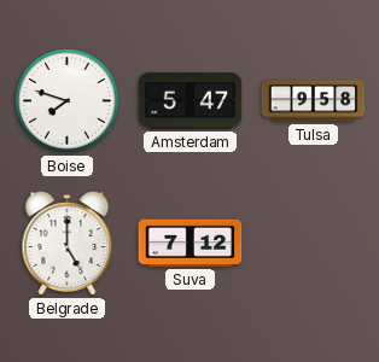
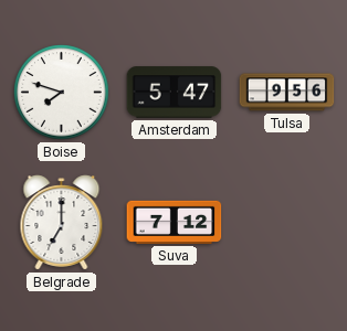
Tulsa: 9:58 -> 9:56 (287, 93)
Belgrade: 5:00 -> 7:00 (62, 223)
